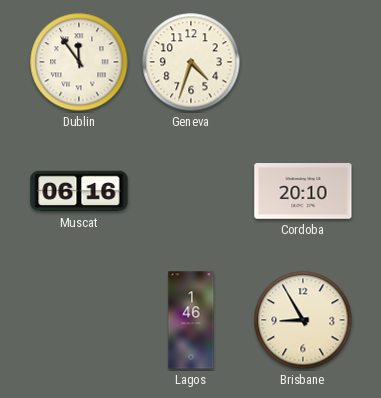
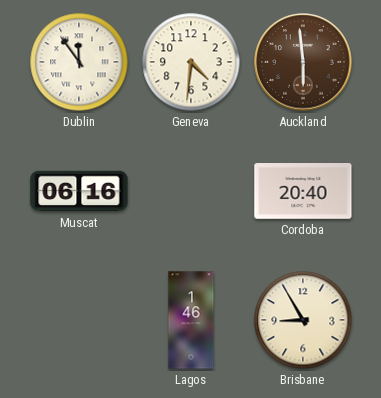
Geneva: 4:33 -> 4:31 (191, 62)
Auckland: none -> 5:59 (303, 62)
Cordoba: 20:10 -> 20:40 (303, 192)
